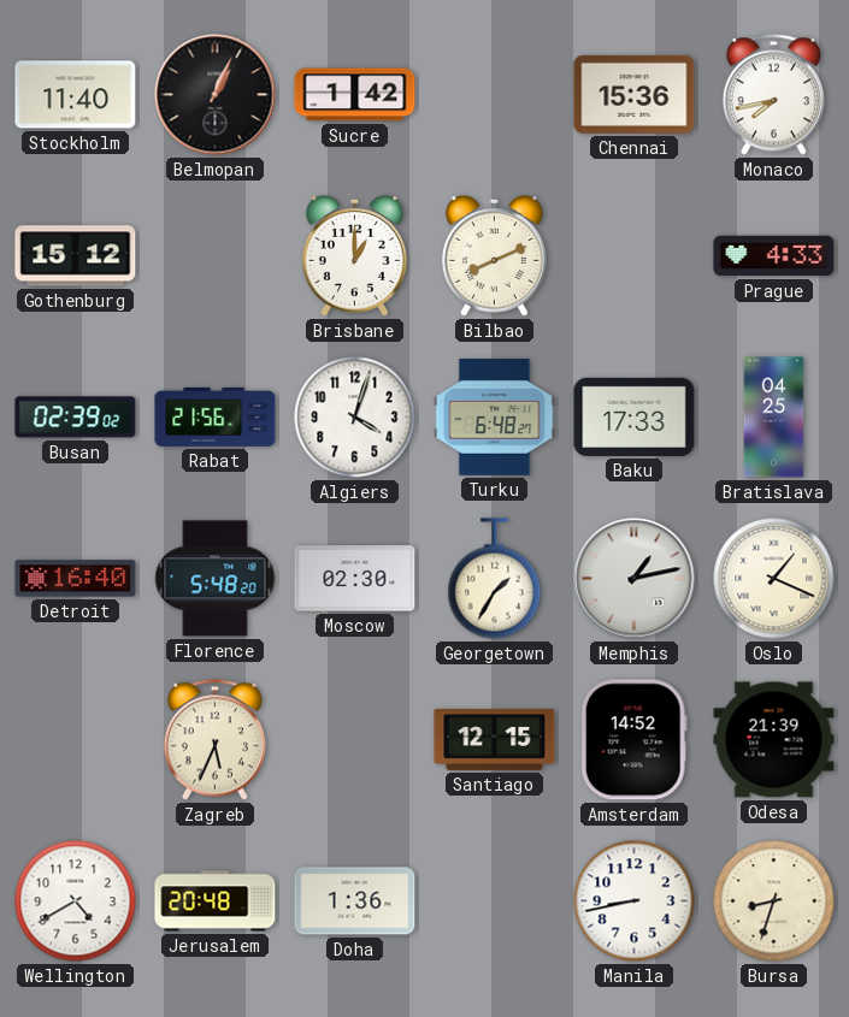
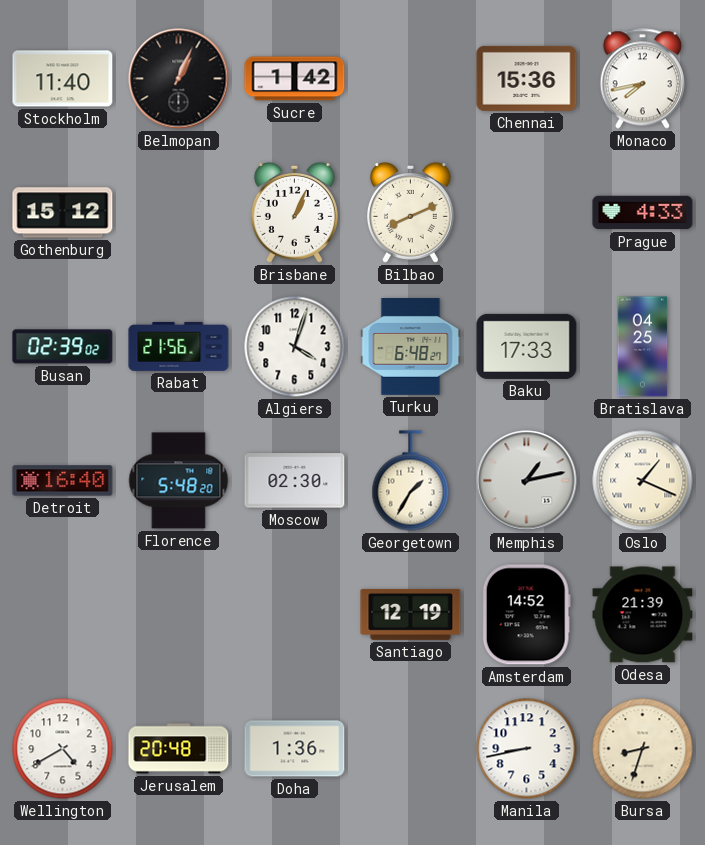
Brisbane: 1:00 -> 1:04 (294, 212)
Zagreb: 5:34 -> none (214, 740)
Santiago: 12:15 -> 12:19 (411, 614)
